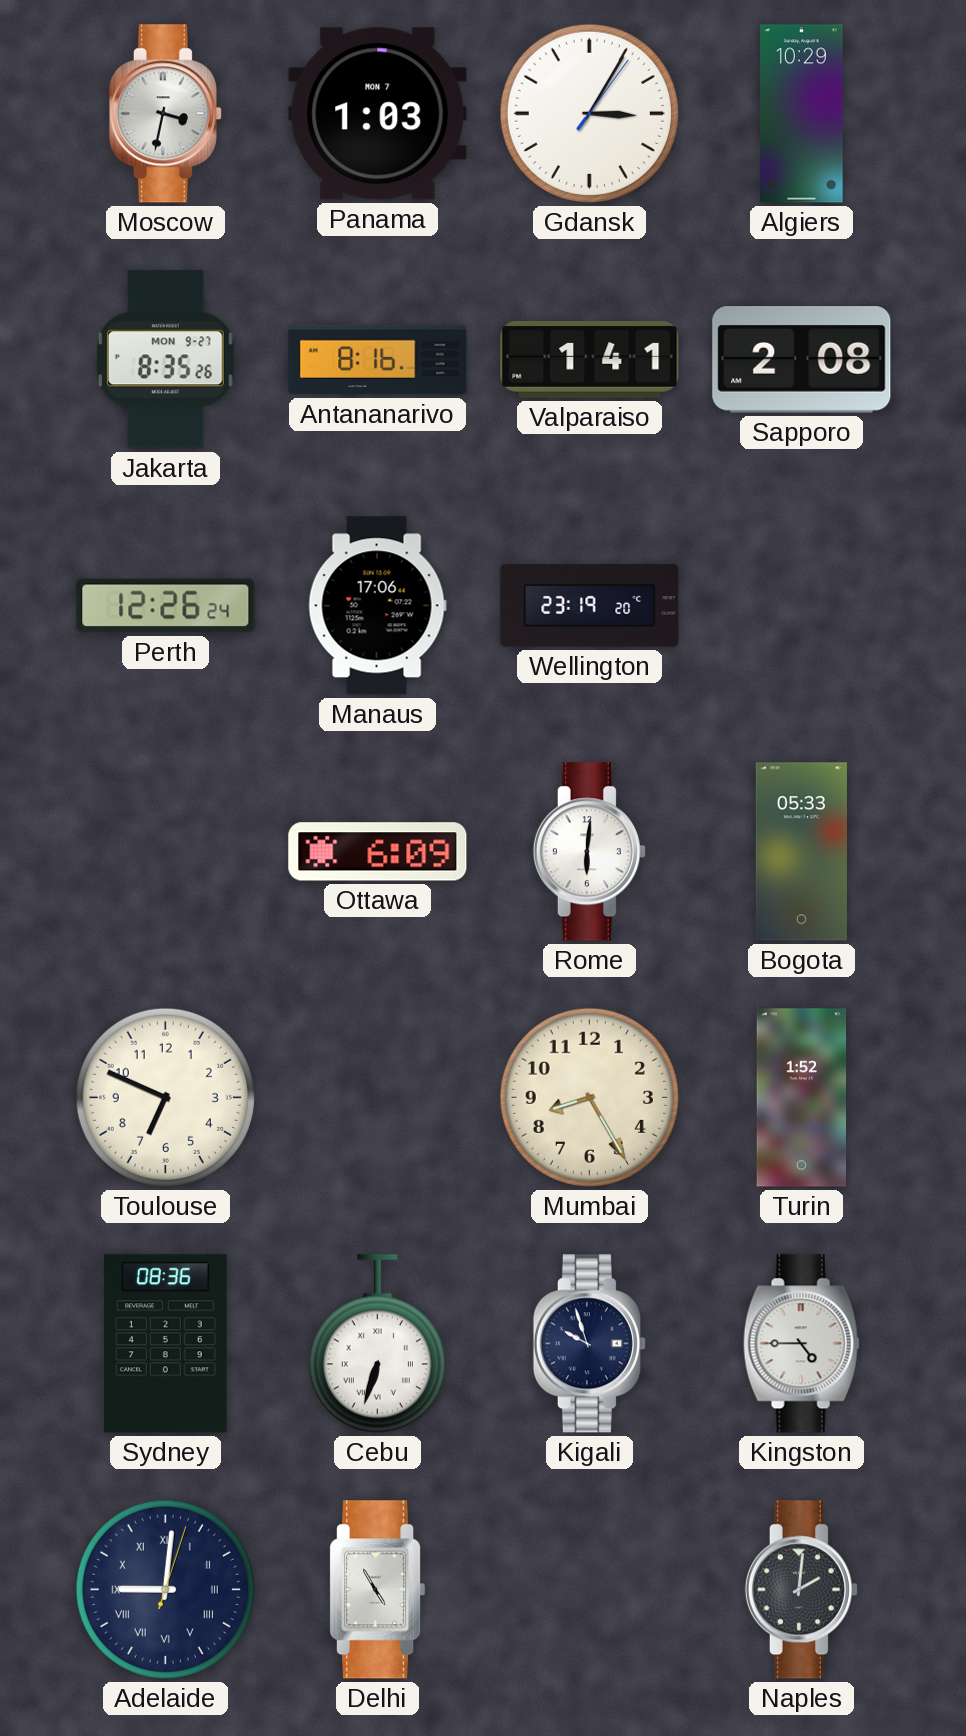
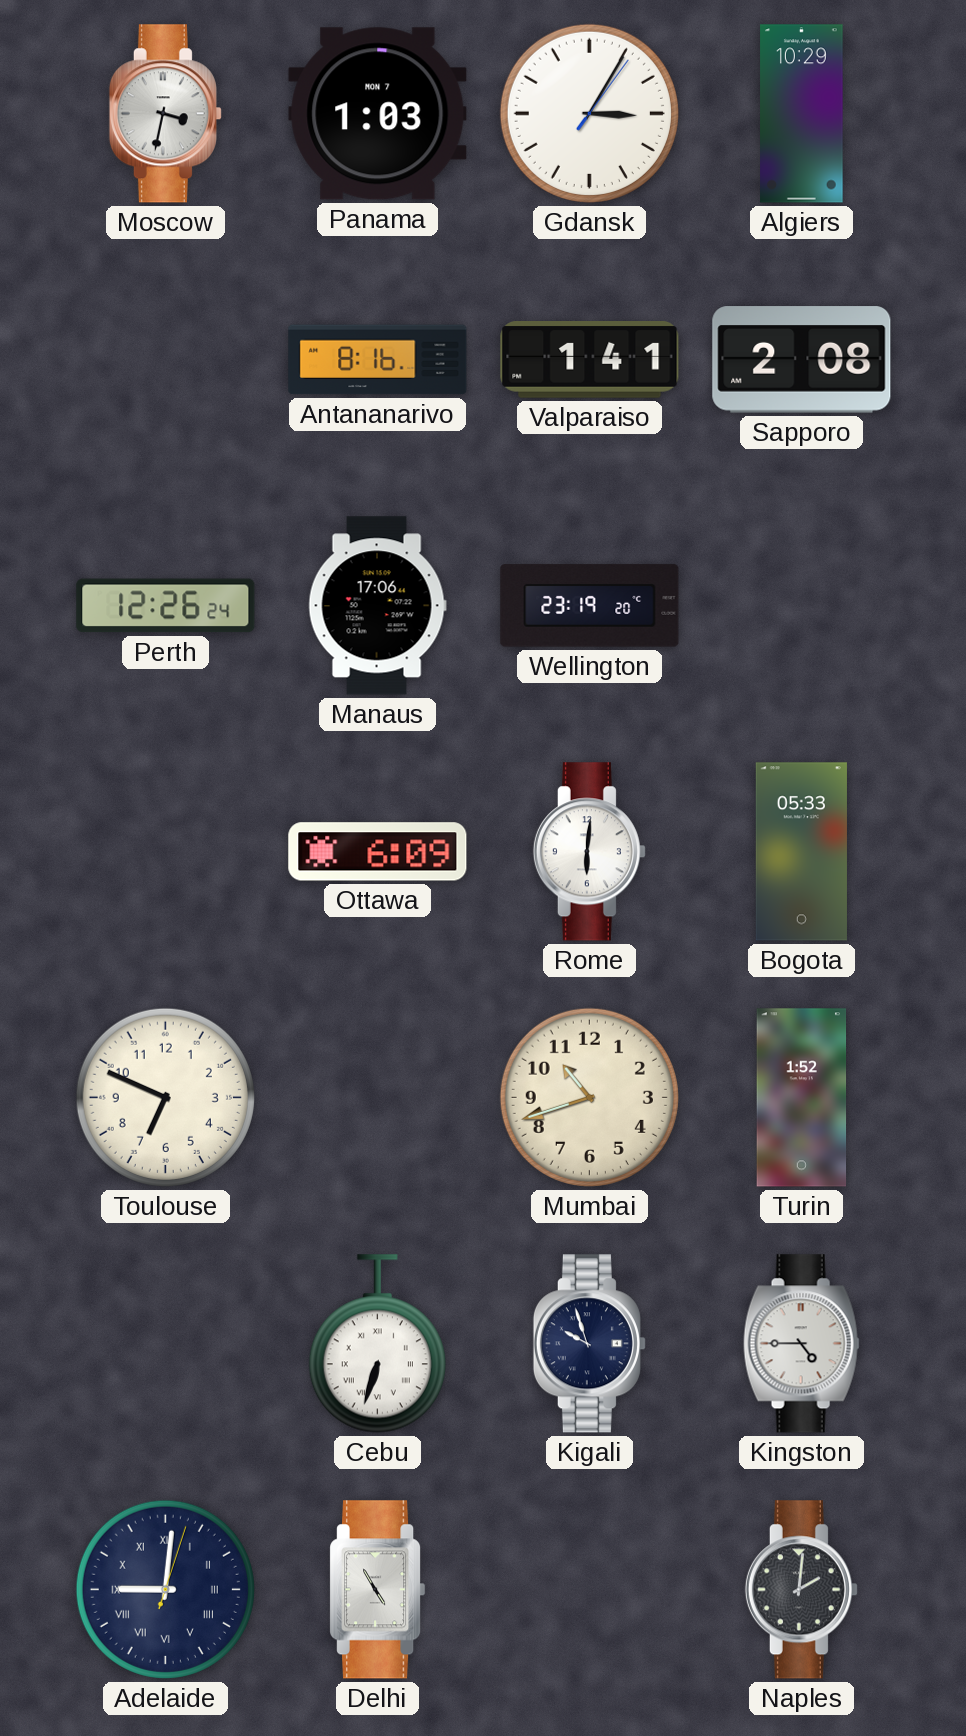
Jakarta: 8:35 -> none (165, 360)
Mumbai: 8:25 -> 10:42 (589, 1097)
Sydney: 08:36 -> none (166, 1344)
